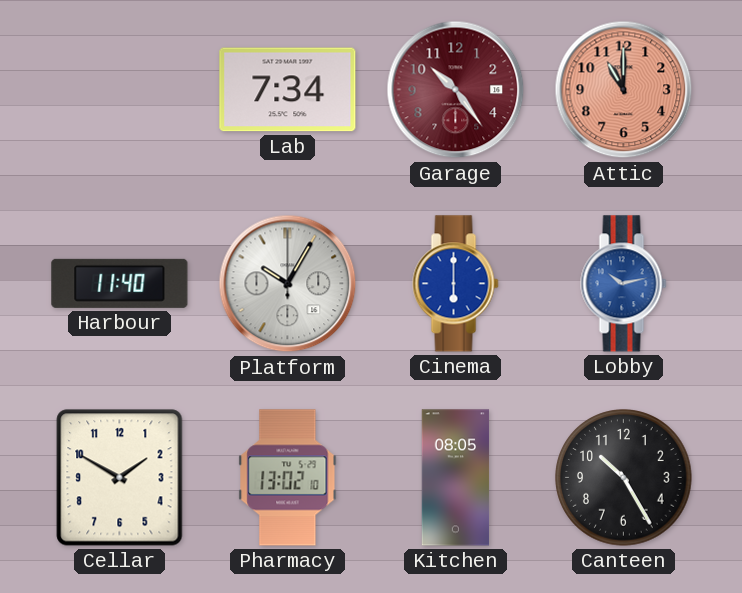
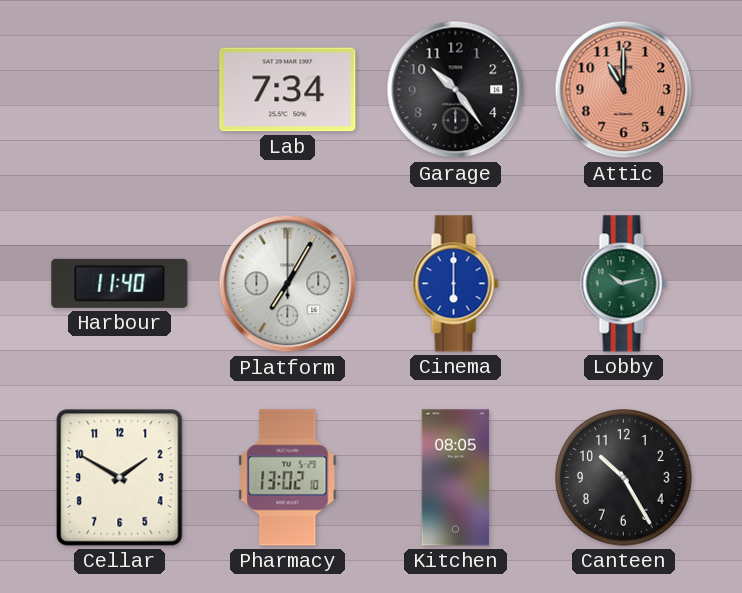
Garage dial: burgundy -> black (456, 90)
Platform: 10:05 -> 7:05 (288, 284)
Lobby dial: blue -> green (624, 284)
